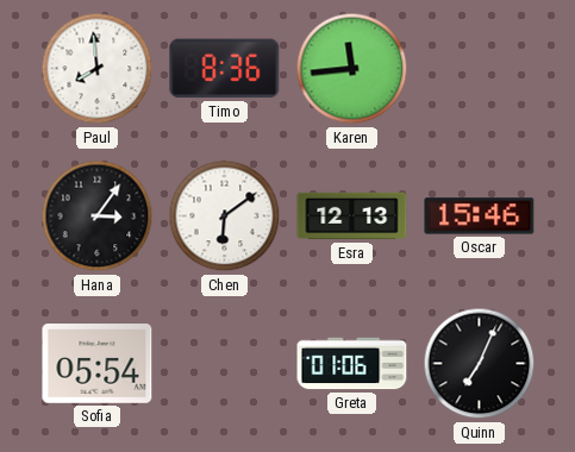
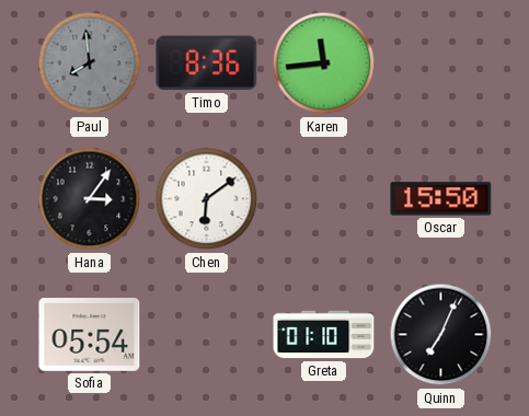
Paul dial: white -> grey (90, 63)
Esra: 12:13 -> none (352, 216)
Oscar: 15:46 -> 15:50 (441, 199)
Greta: 01:06 -> 01:10 (324, 335)
